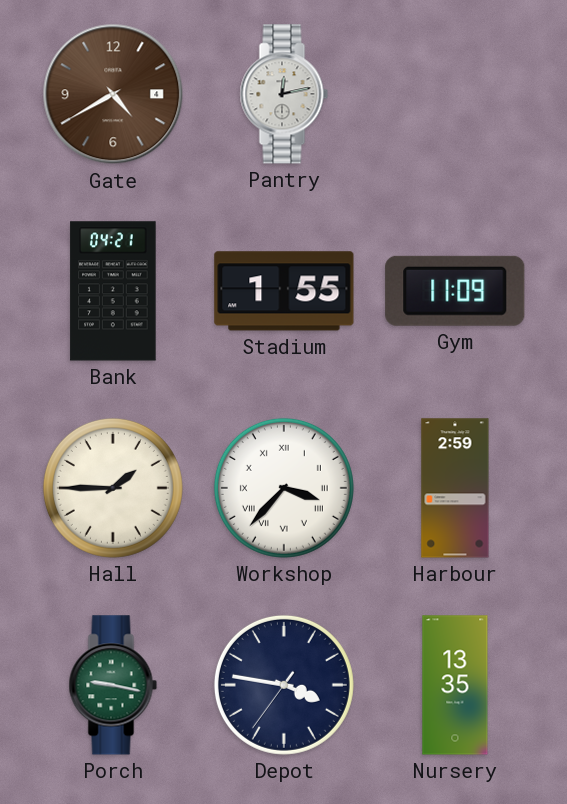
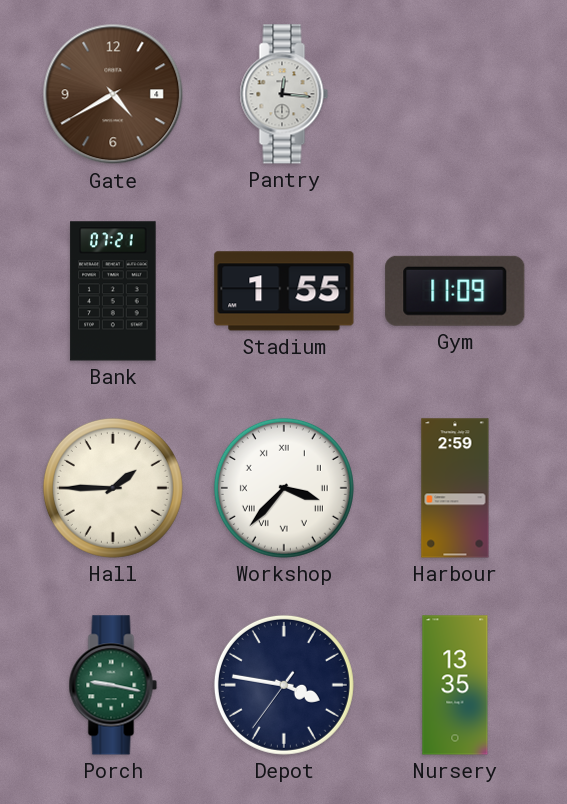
Pantry: 12:13 -> 12:16 (284, 94)
Bank: 04:21 -> 07:21 (113, 291)
